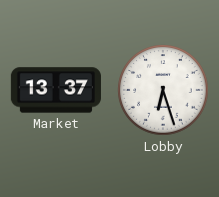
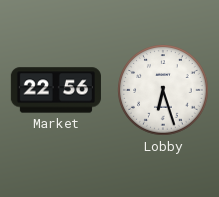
Market: 13:37 -> 22:56 (56, 90)
